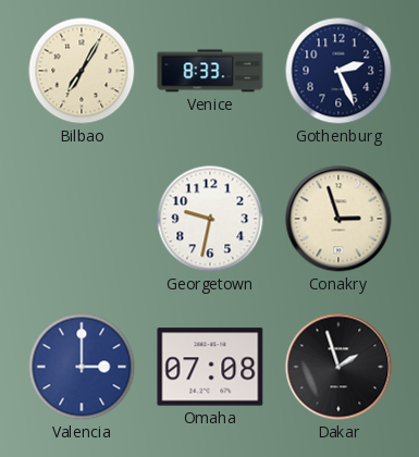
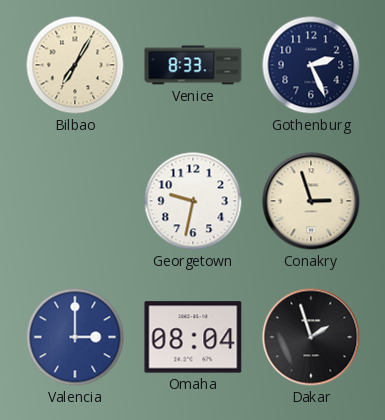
Omaha: 07:08 -> 08:04 (193, 337)
